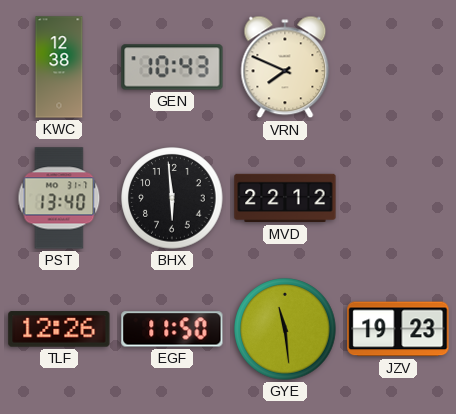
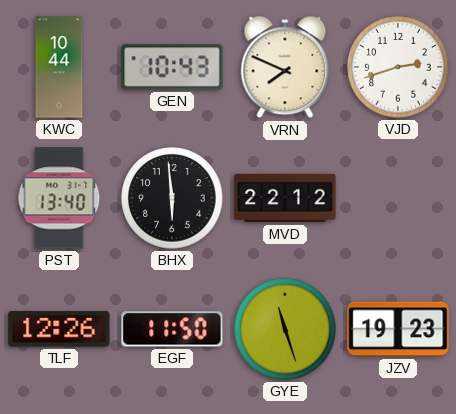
KWC: 12:38 -> 10:44 (59, 67)
VJD: none -> 2:42 (398, 67)
GYE: 11:29 -> 11:27 (285, 329)
